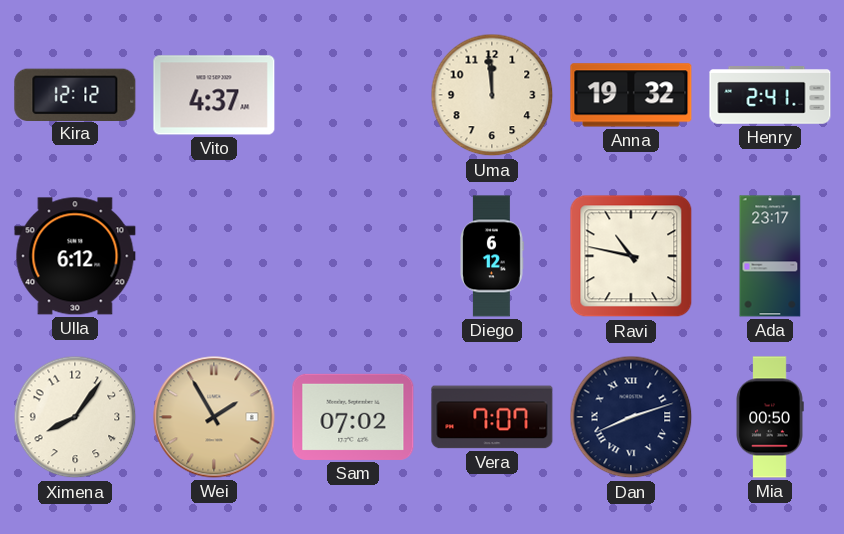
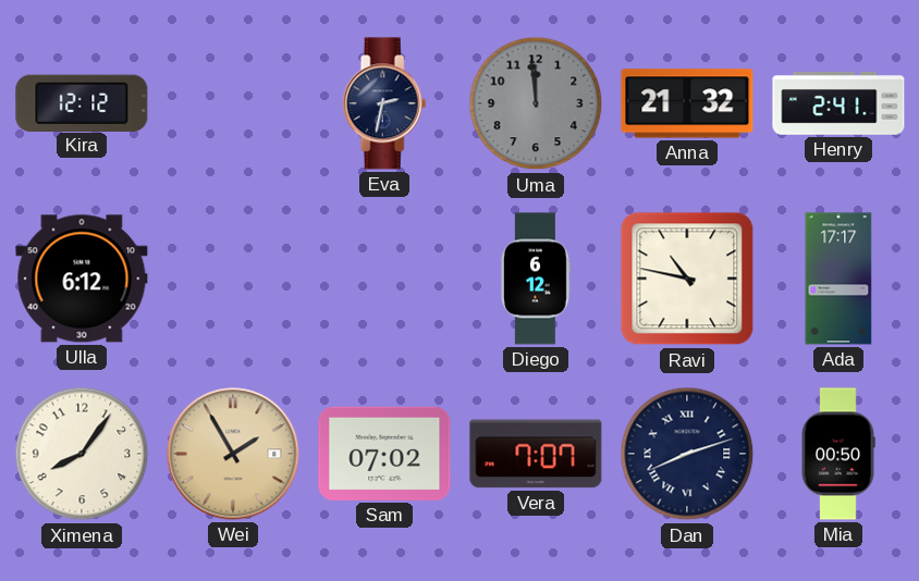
Vito: 4:37 -> none (214, 95)
Eva: none -> 2:32 (384, 103)
Uma dial: cream -> grey (536, 103)
Anna: 19:32 -> 21:32 (687, 103)
Ada: 23:17 -> 17:17 (838, 279)
